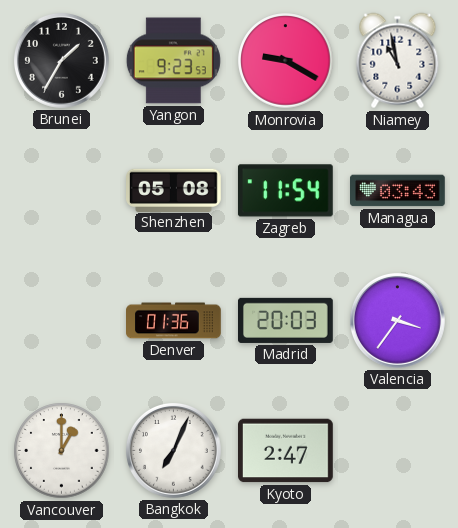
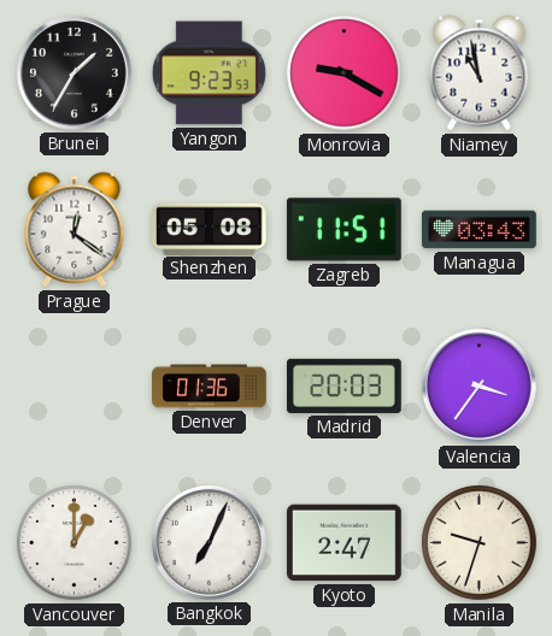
Prague: none -> 12:21 (75, 230)
Zagreb: 11:54 -> 11:51 (343, 230)
Manila: none -> 9:33 (480, 543)
